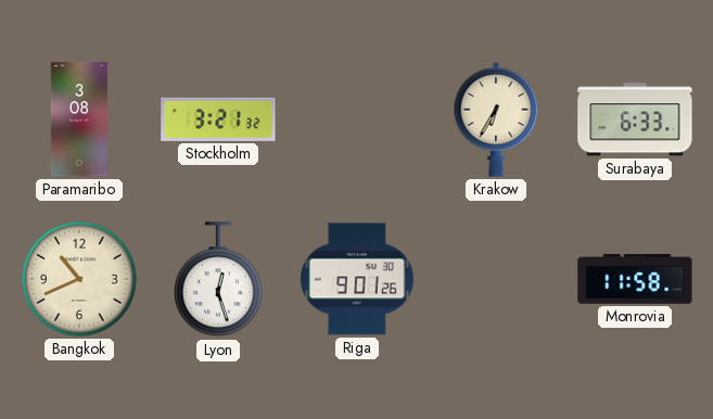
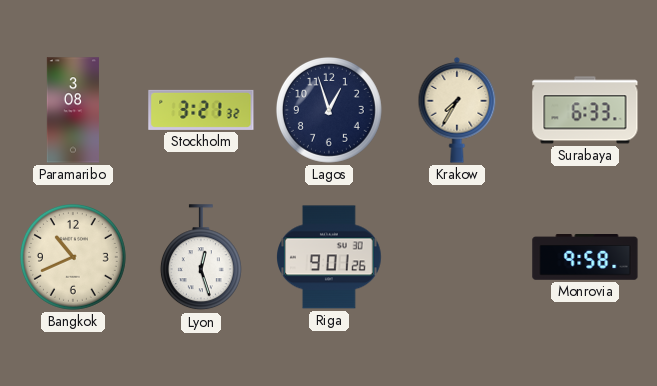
Lagos: none -> 12:57 (329, 110)
Krakow: 6:35 -> 7:35 (457, 111)
Monrovia: 11:58 -> 9:58 (585, 258)
